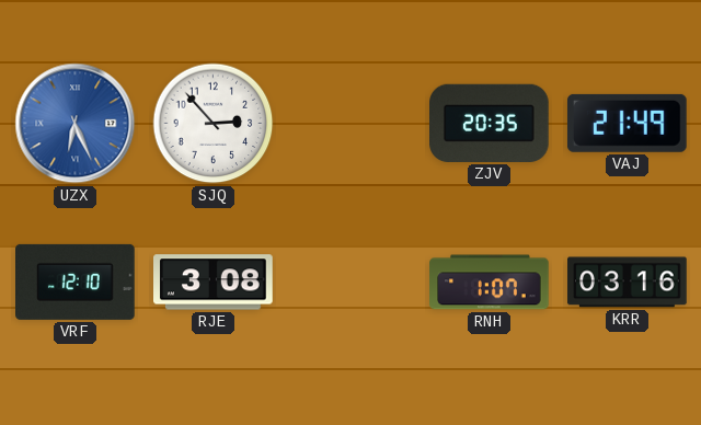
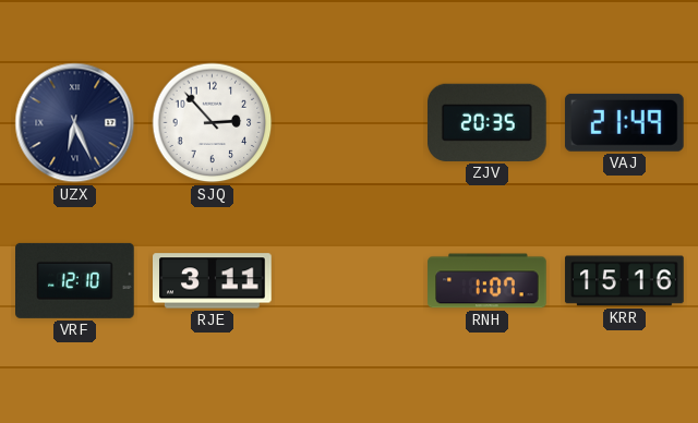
UZX dial: blue -> navy (75, 123)
RJE: 3:08 -> 3:11 (213, 281)
KRR: 03:16 -> 15:16 (625, 281)
